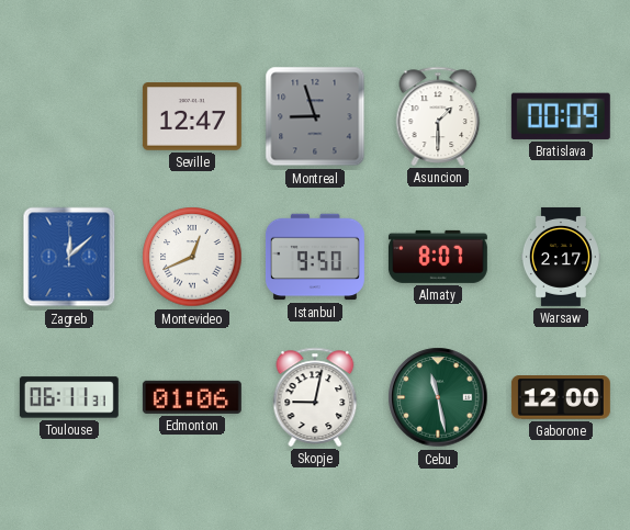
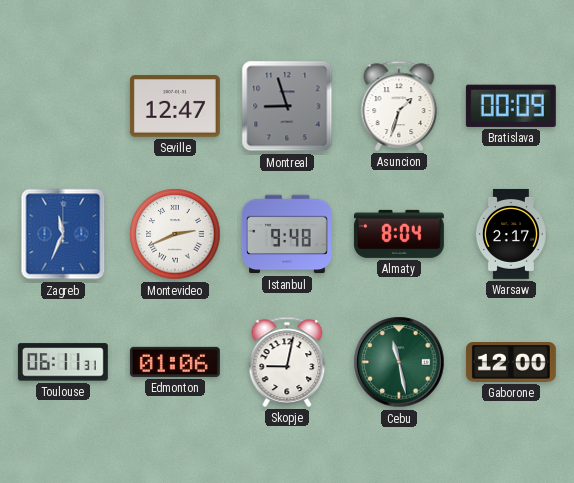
Asuncion: 1:30 -> 1:33 (399, 106)
Zagreb: 12:08 -> 11:34 (63, 234)
Montevideo: 12:41 -> 2:41 (175, 234)
Istanbul: 9:50 -> 9:48 (287, 234)
Almaty: 8:07 -> 8:04 (399, 234)
